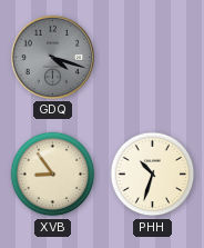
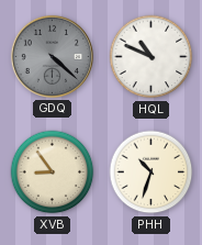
GDQ: 4:18 -> 4:22 (52, 56)
HQL: none -> 10:49 (151, 57)
